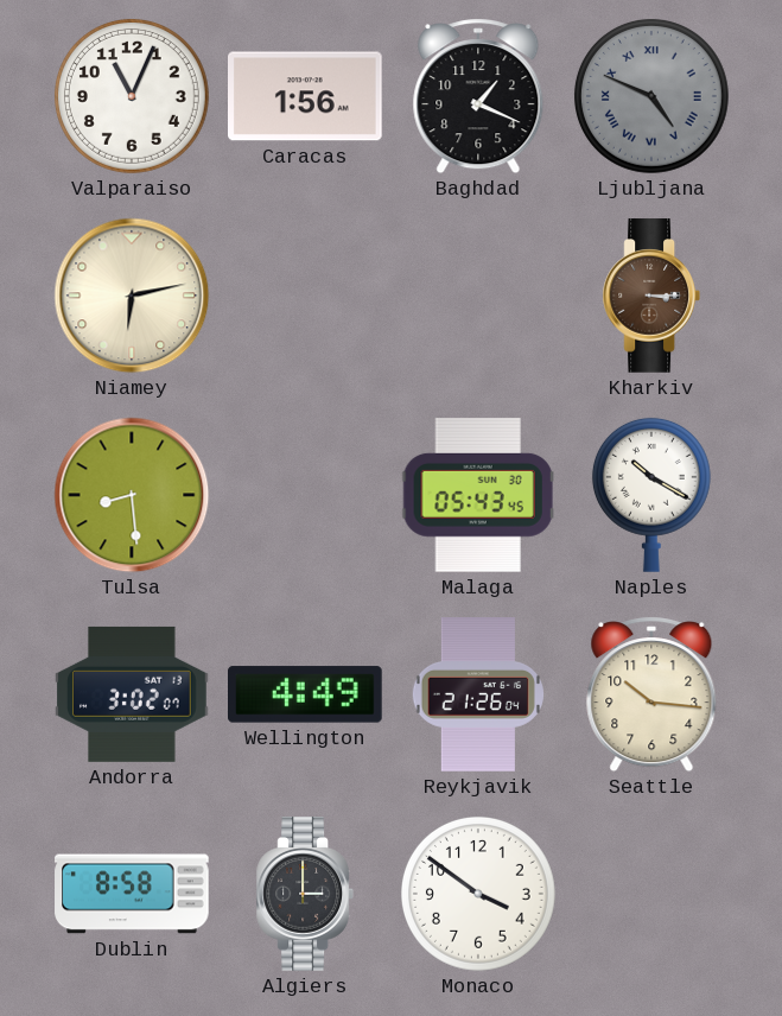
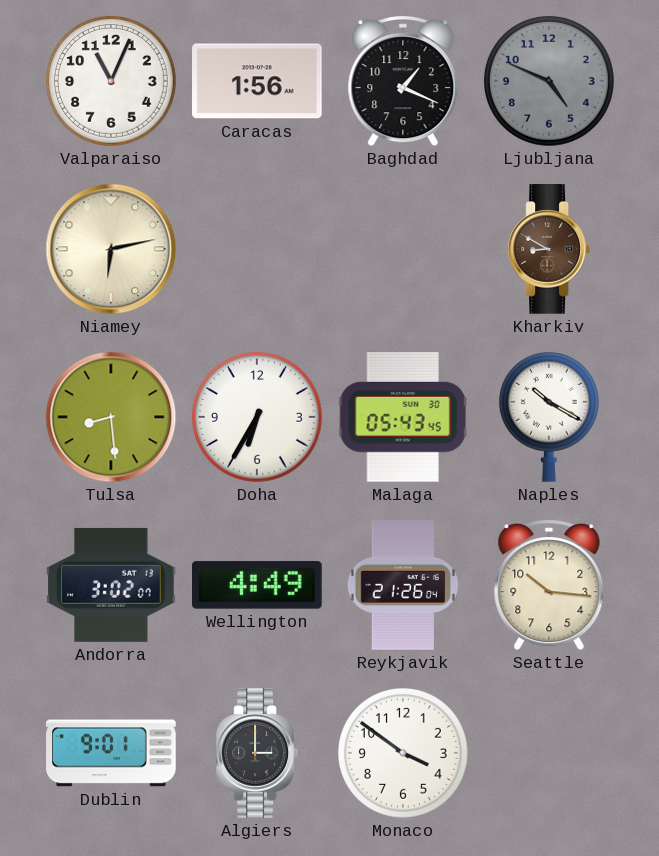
Ljubljana numerals: Roman -> Arabic (549, 81)
Kharkiv: 3:15 -> 8:50 (548, 249)
Doha: none -> 6:35 (257, 417)
Dublin: 8:58 -> 9:01 (111, 753)
